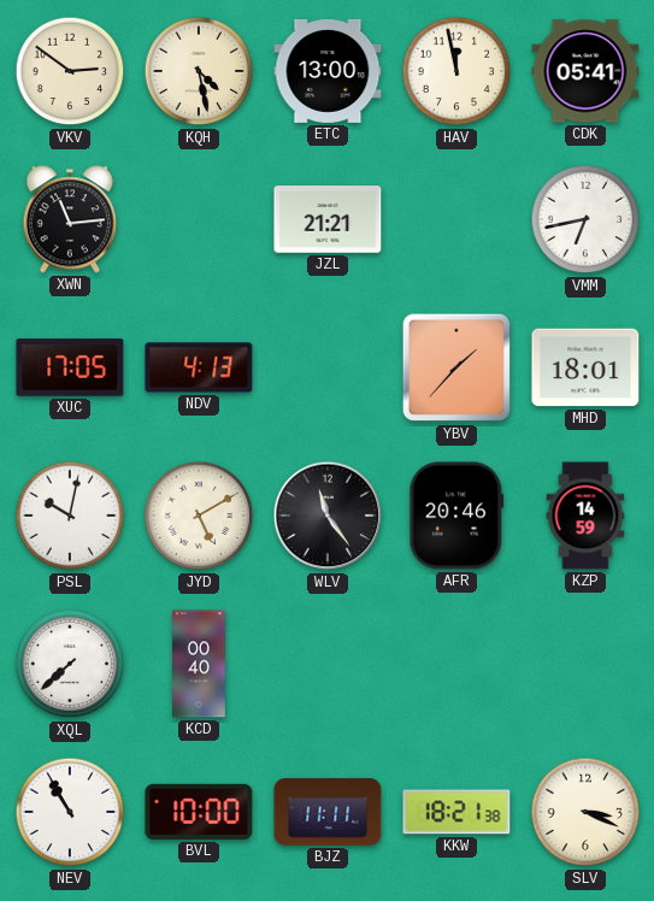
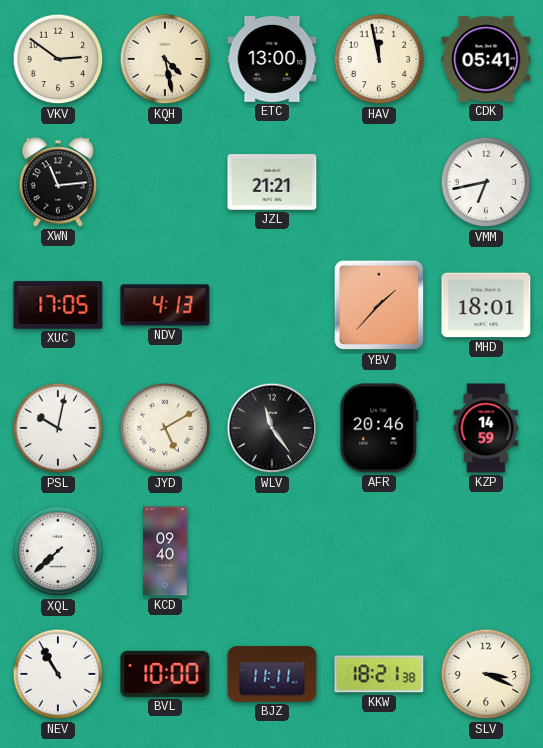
KCD: 00:40 -> 09:40 (166, 551)
